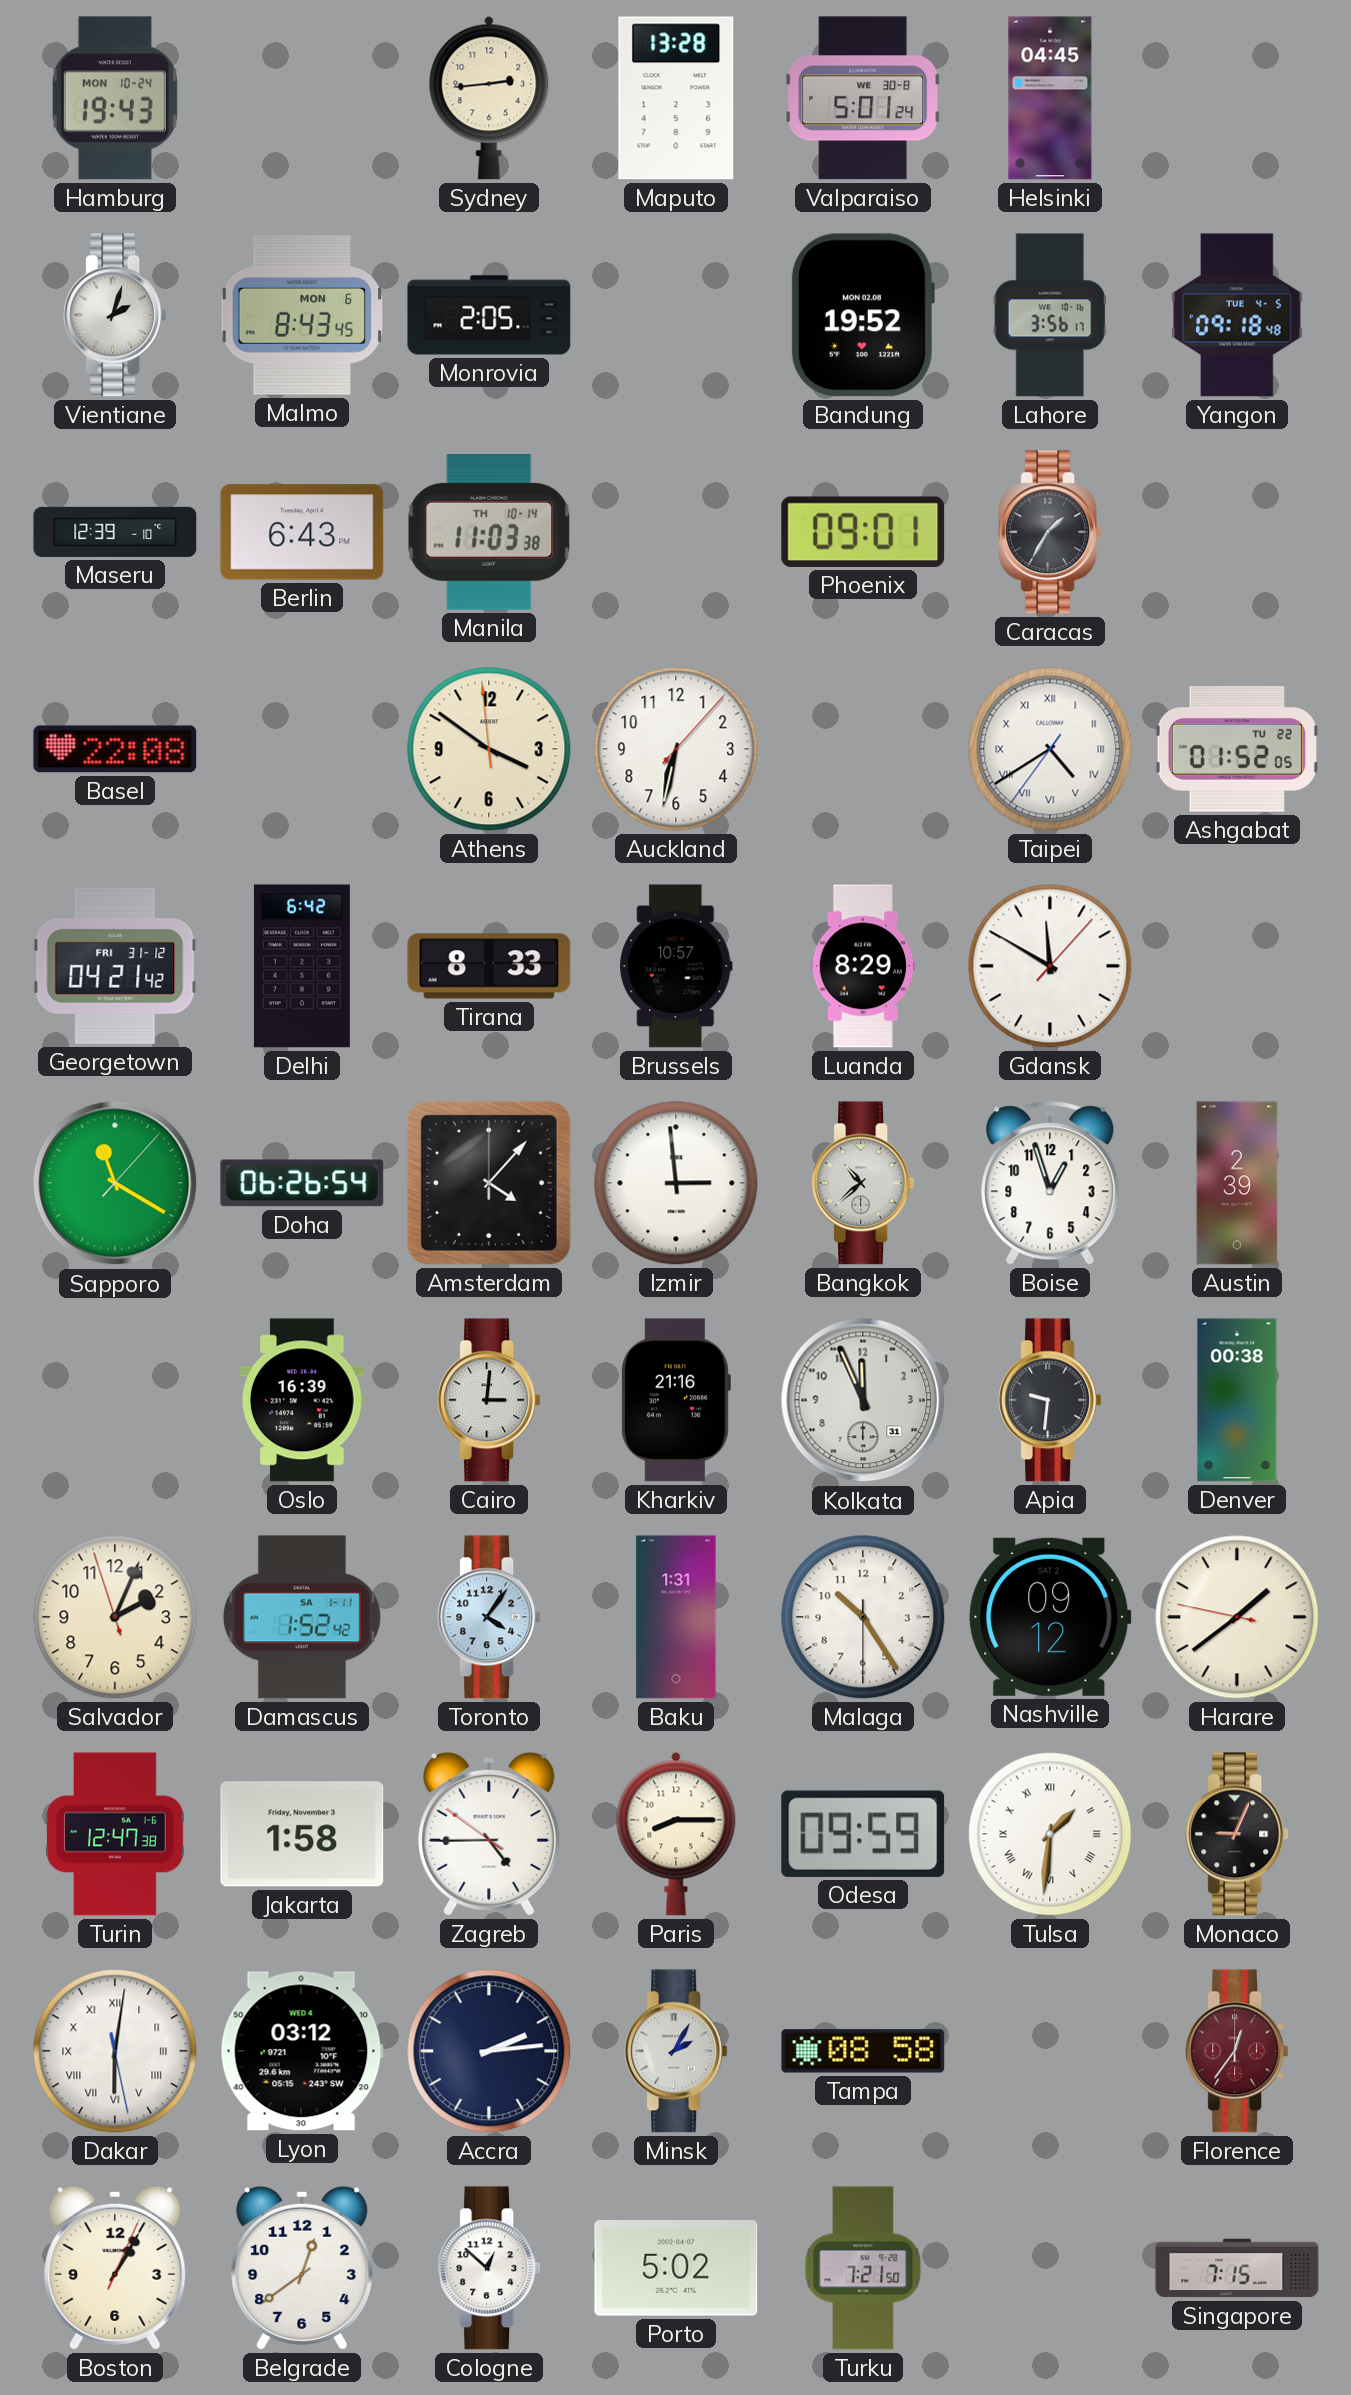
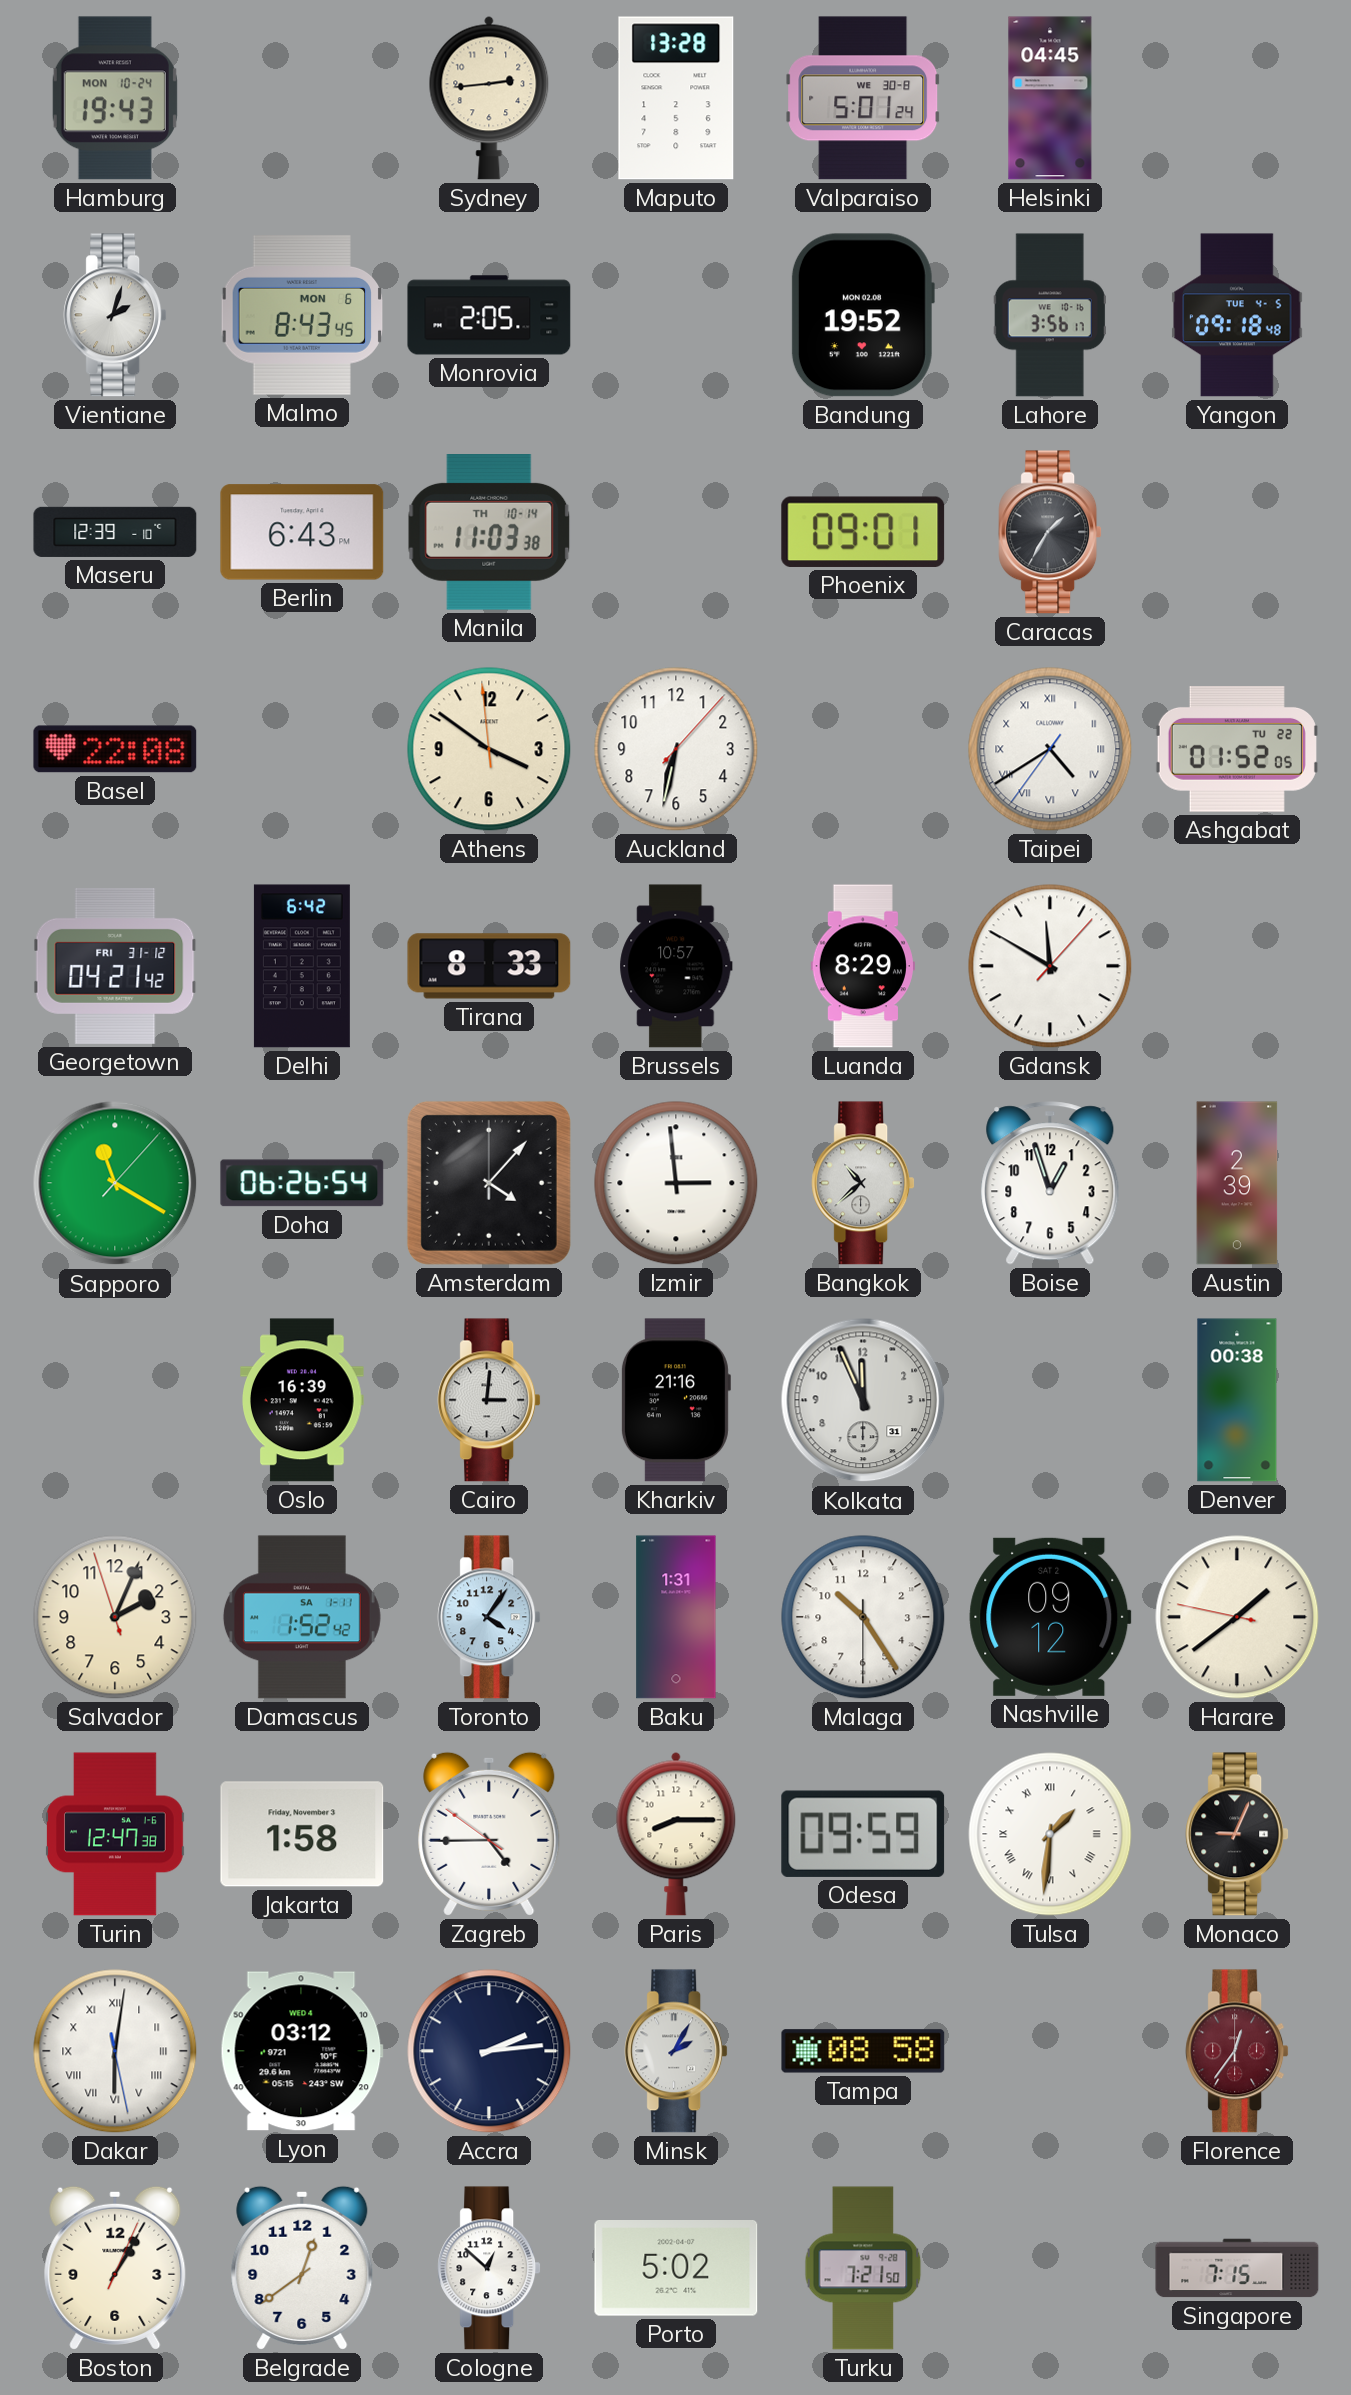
Apia: 9:31 -> none (1050, 1400)
